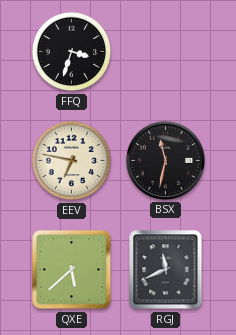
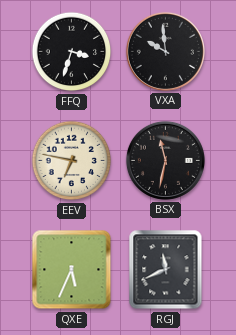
VXA: none -> 9:59 (165, 51)
QXE: 5:38 -> 5:34 (72, 270)
